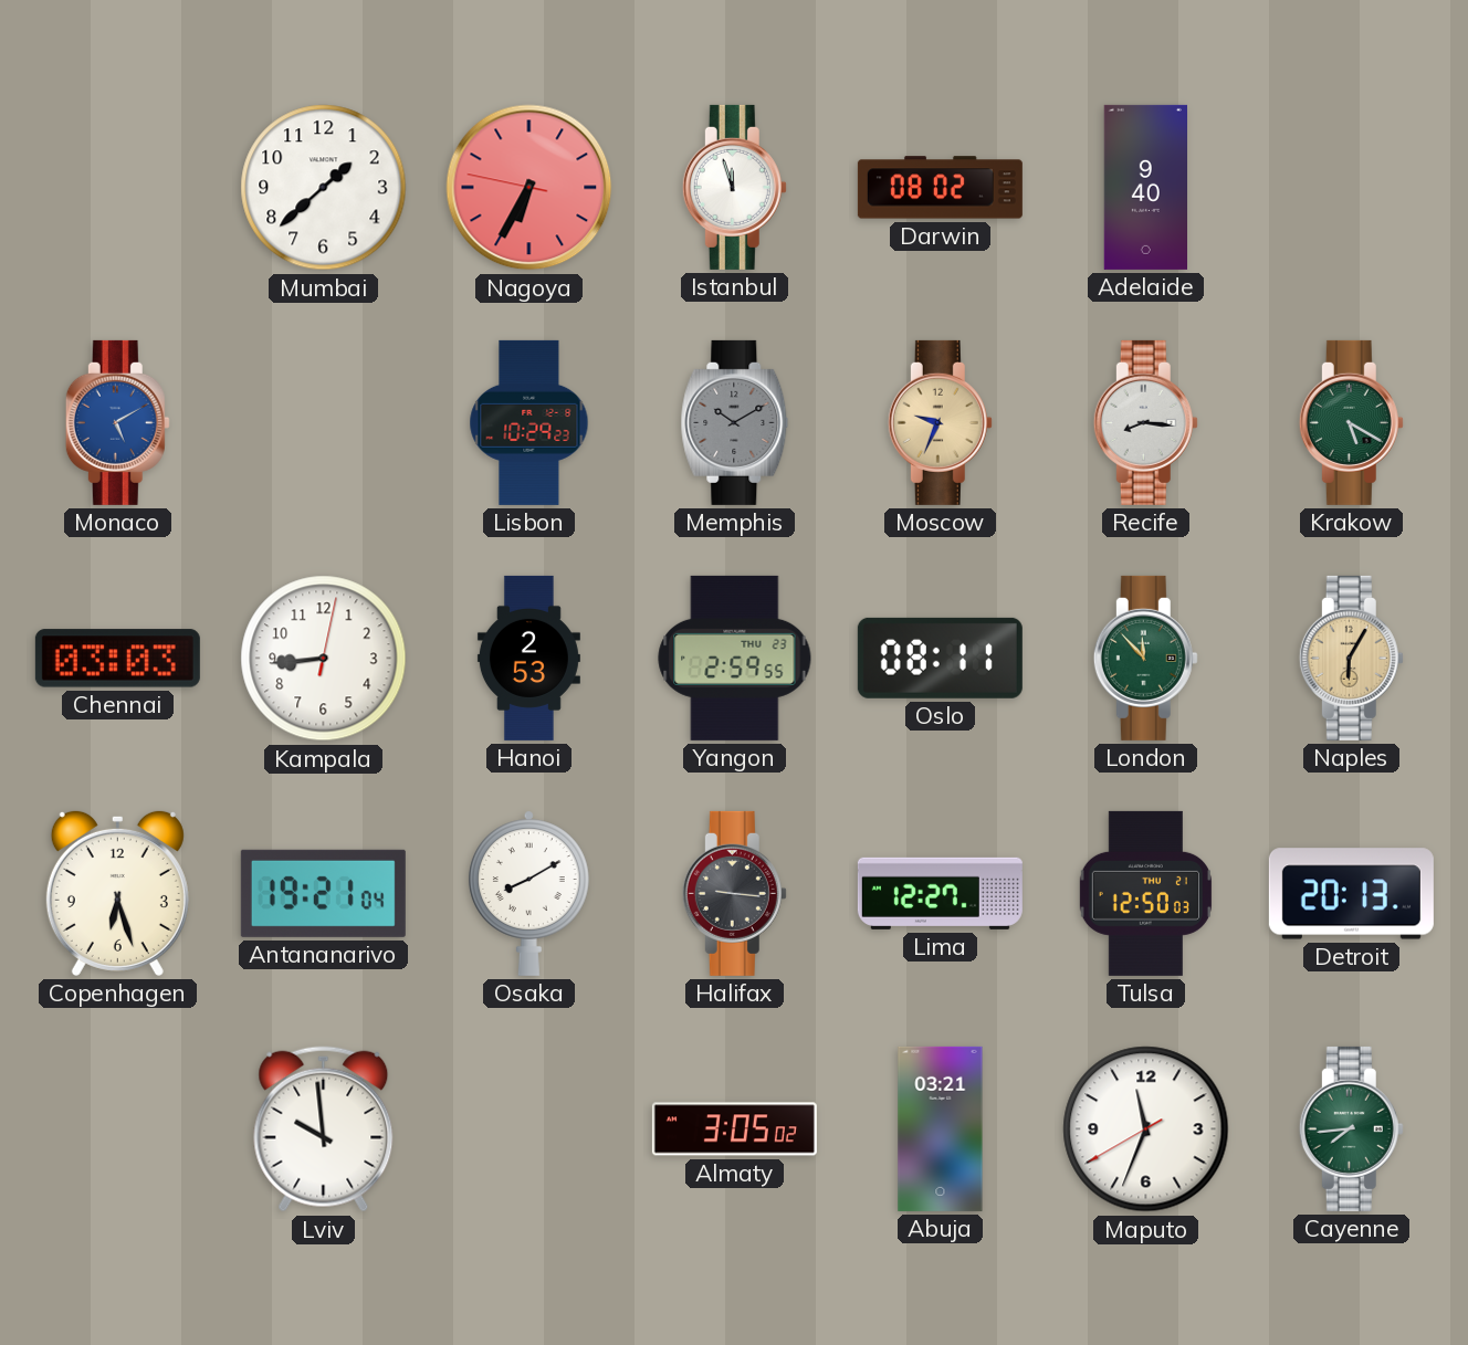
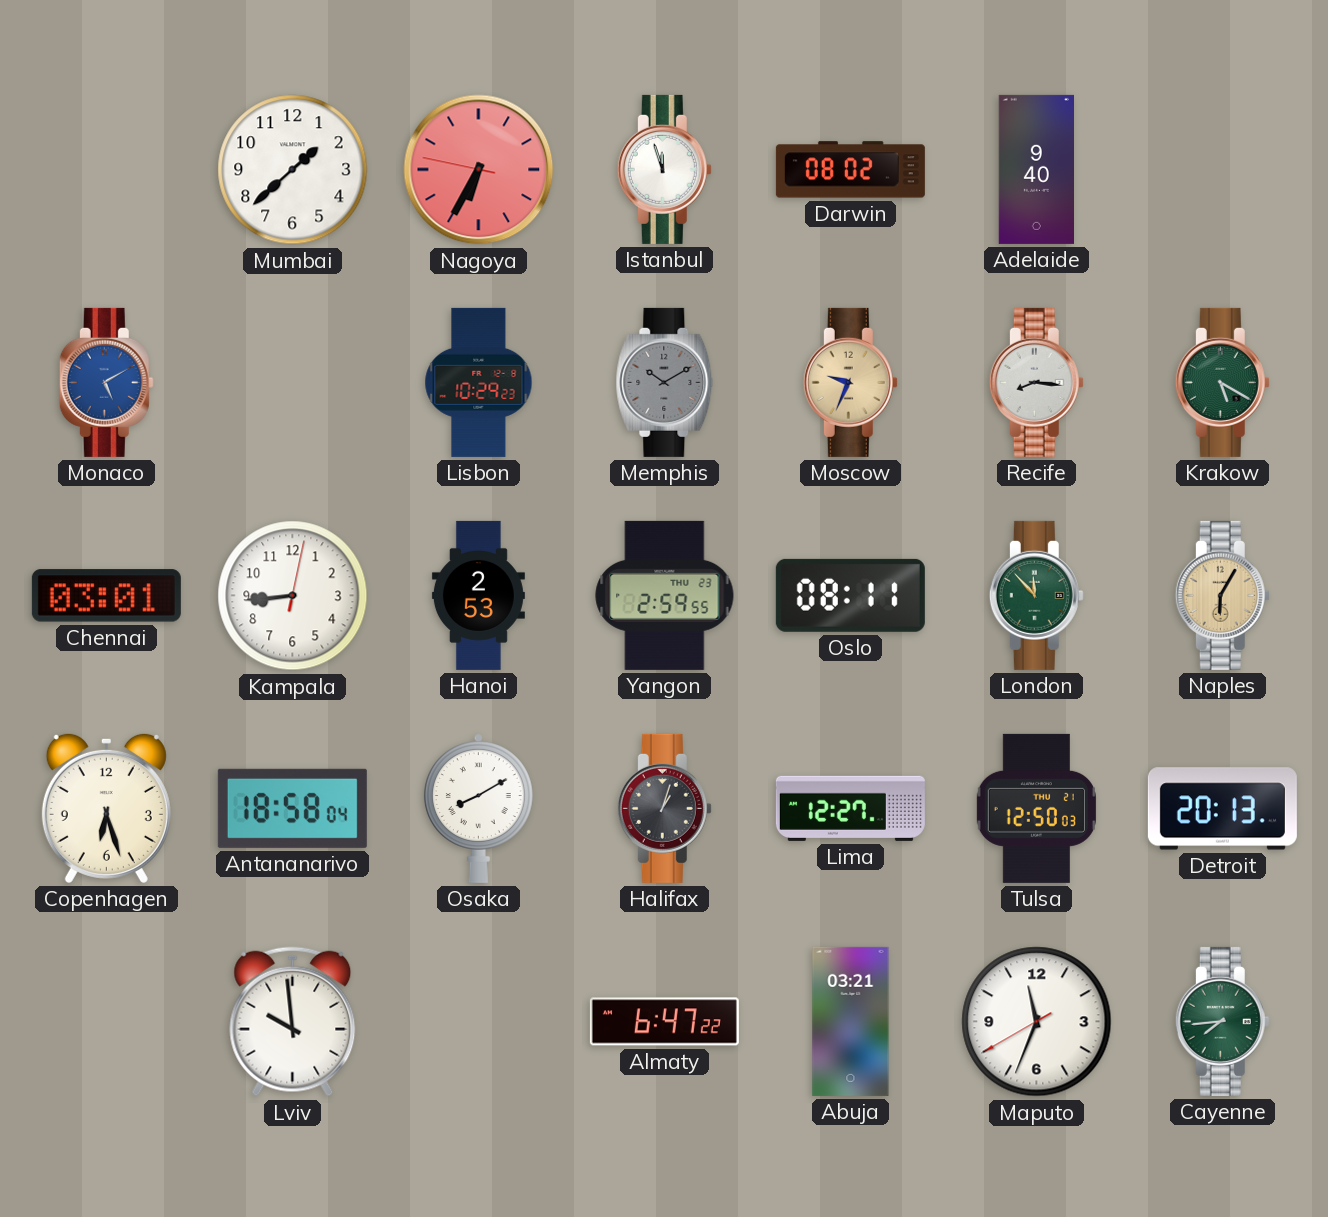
Chennai: 03:03 -> 03:01 (106, 596)
Antananarivo: 19:21 -> 18:58 (292, 808)
Halifax: 9:16 -> 1:03 (664, 808)
Almaty: 3:05 -> 6:47 (664, 1022)
